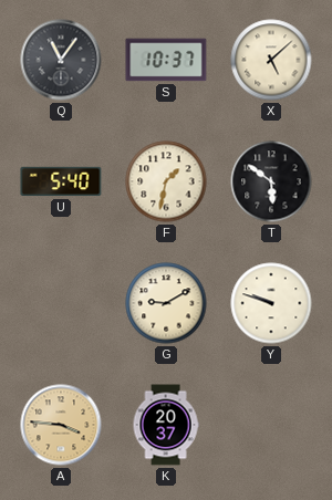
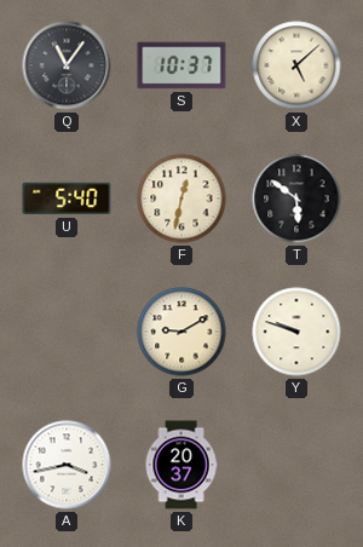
F: 1:32 -> 12:32 (181, 198)
A: 3:46 -> 3:43 (67, 465)
A dial: champagne -> white (67, 465)
